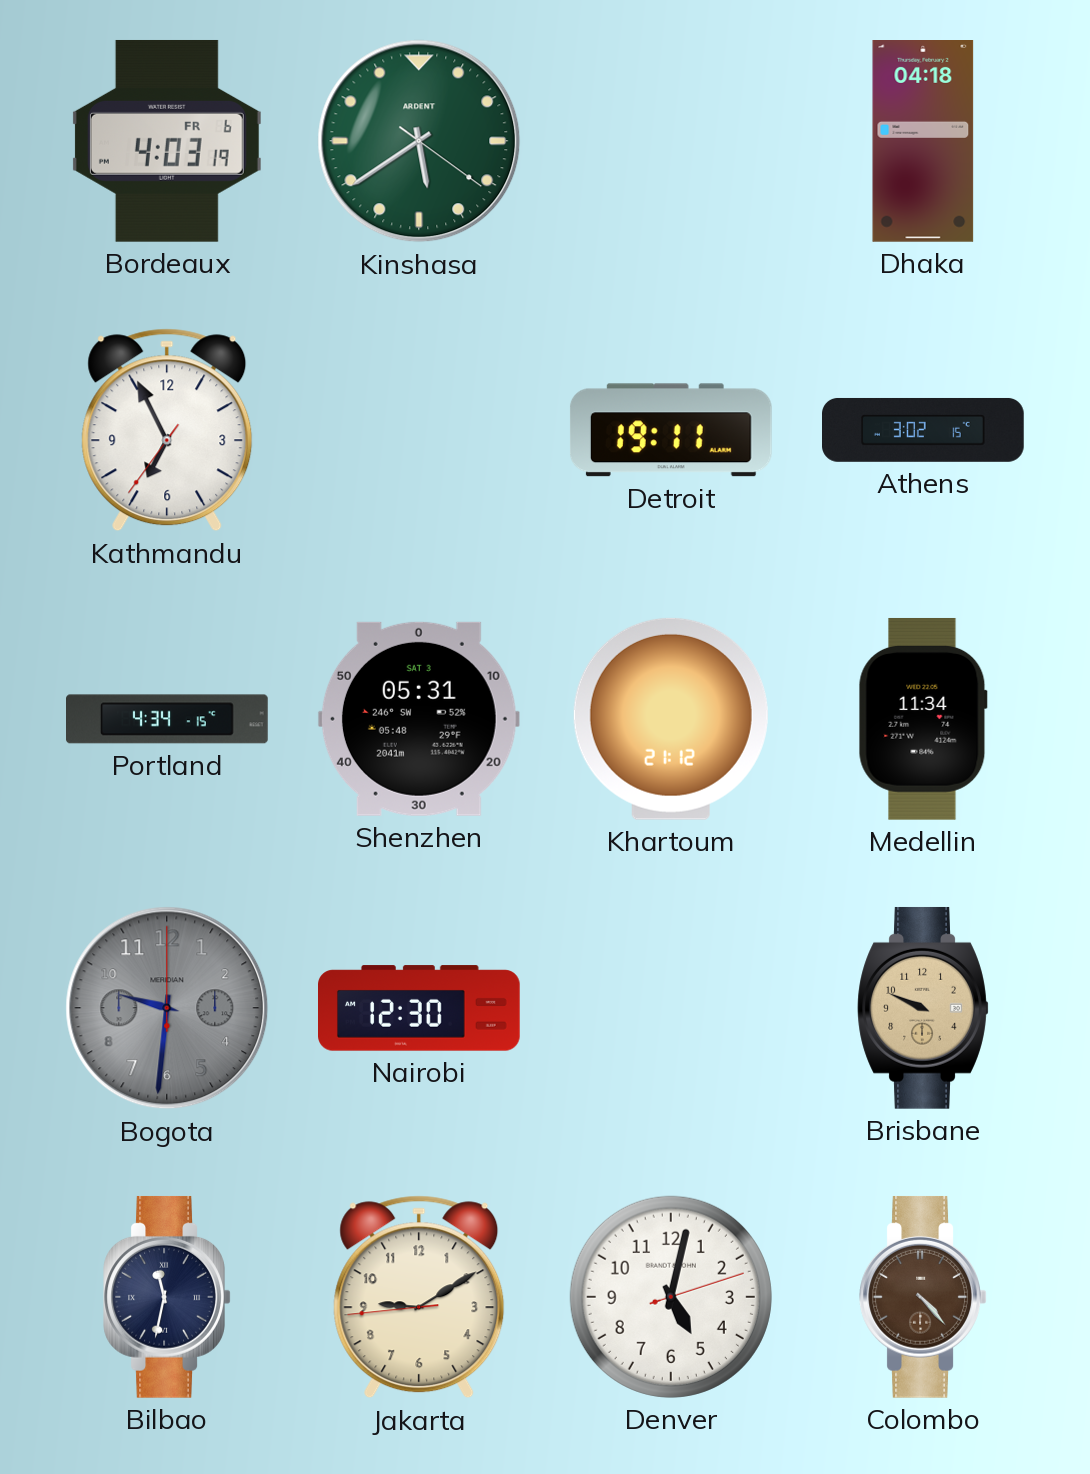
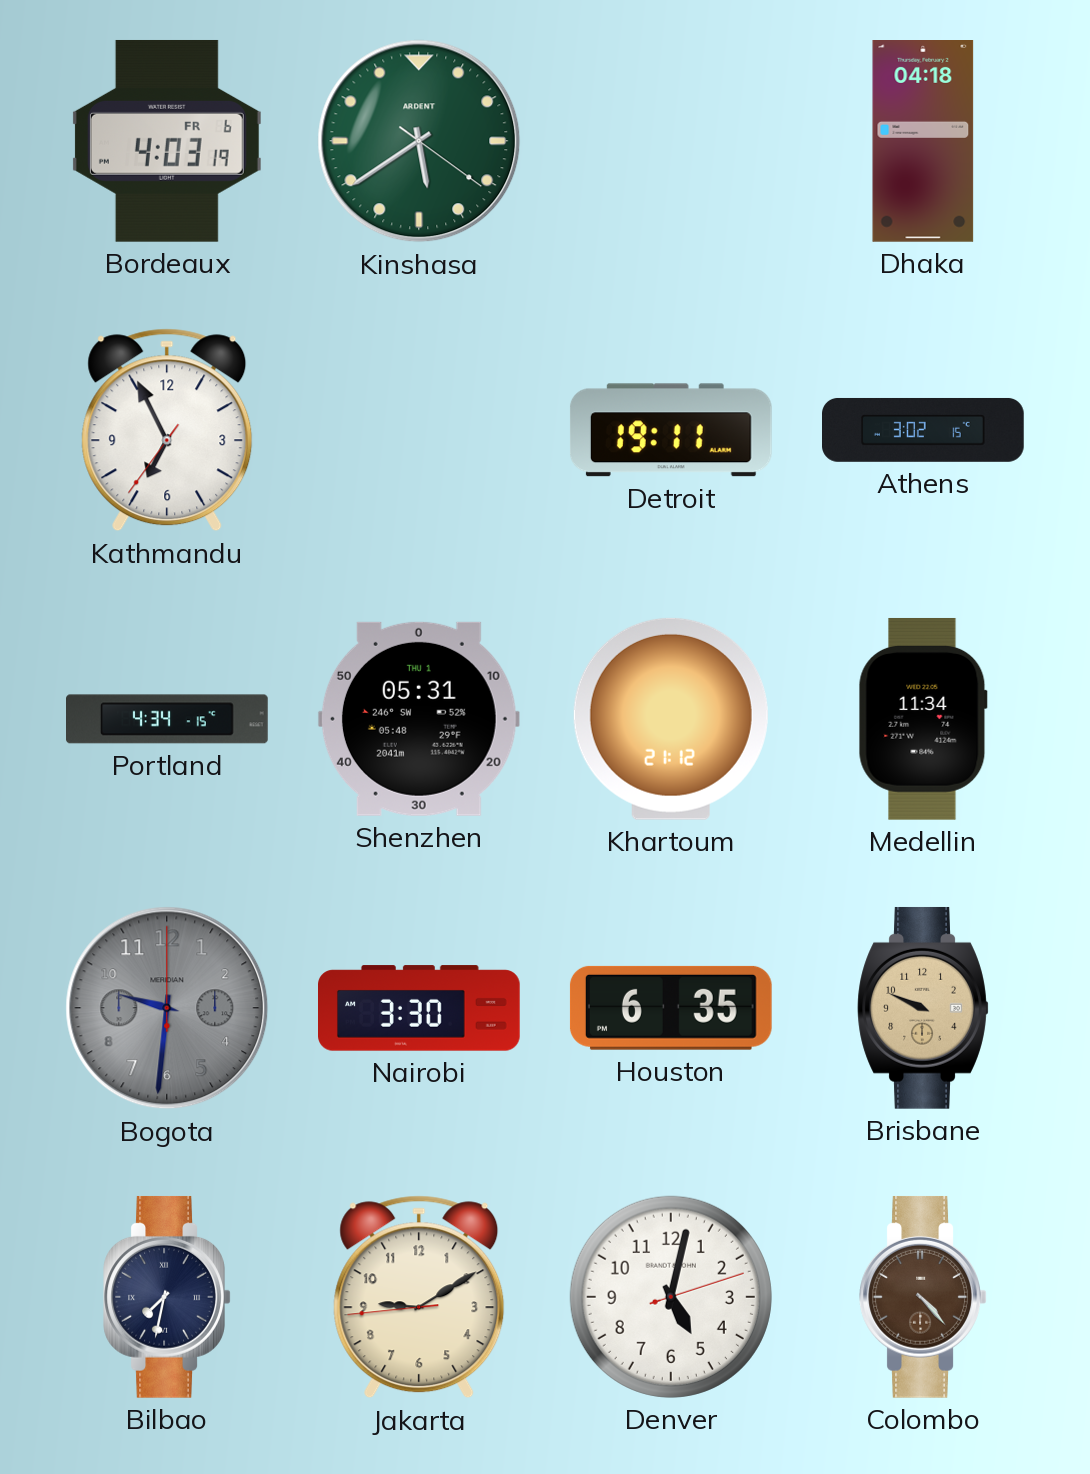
Shenzhen date: SAT 3 -> THU 1 (419, 719)
Nairobi: 12:30 -> 3:30 (420, 1008)
Houston: none -> 6:35 (671, 1008)
Bilbao: 11:32 -> 7:32 (167, 1297)
